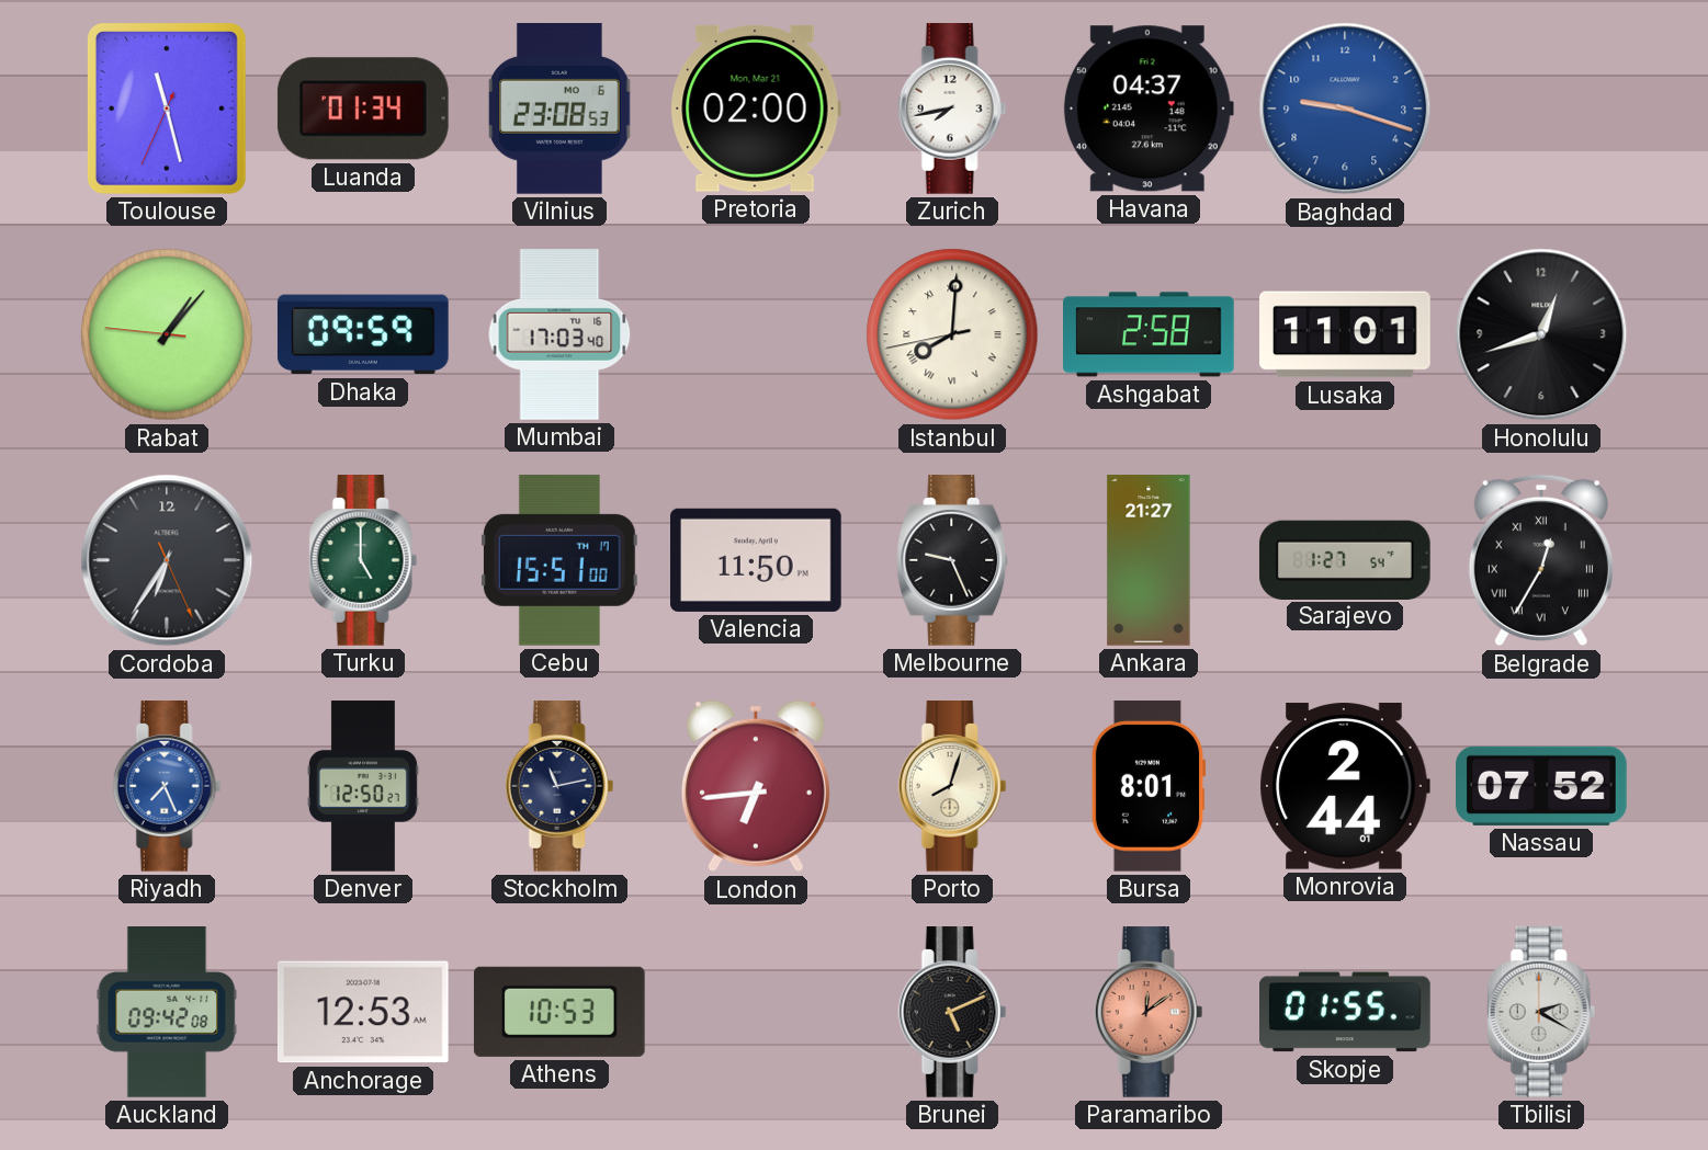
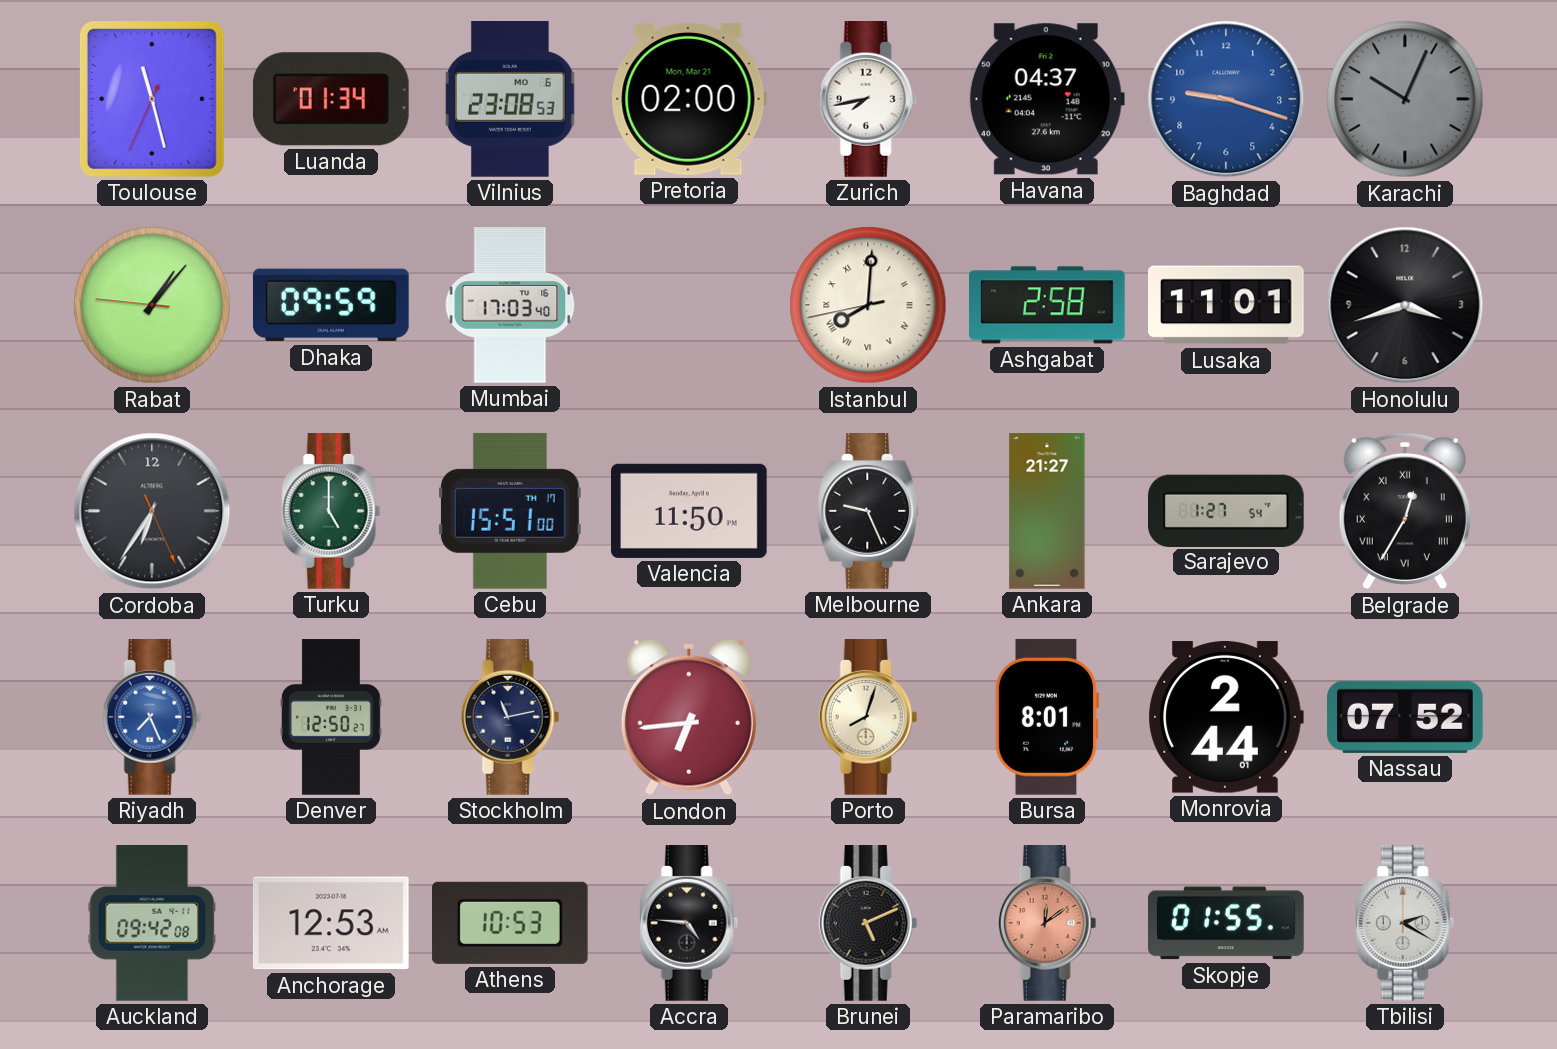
Karachi: none -> 10:04 (1405, 99)
Honolulu: 12:42 -> 3:42 (1405, 305)
Accra: none -> 4:46 (689, 924)
